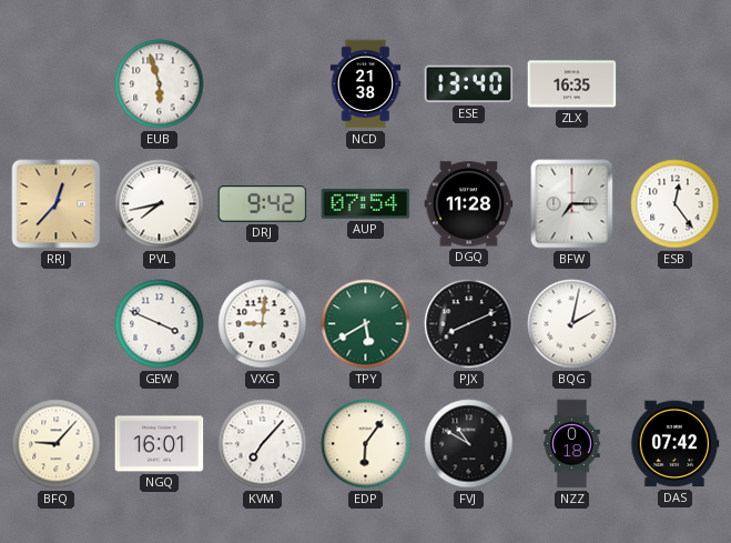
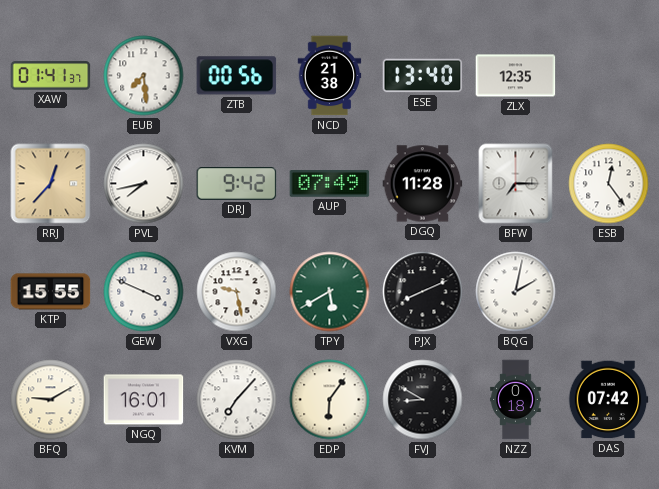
XAW: none -> 01:41 (51, 76)
EUB: 5:57 -> 7:29 (144, 76)
ZTB: none -> 00:56 (237, 76)
ZLX: 16:35 -> 12:35 (516, 76)
AUP: 07:54 -> 07:49 (330, 184)
KTP: none -> 15:55 (51, 292)
VXG: 9:01 -> 9:28 (237, 292)
BFQ: 9:07 -> 9:10 (51, 400)
FVJ: 10:50 -> 8:50 (423, 400)
